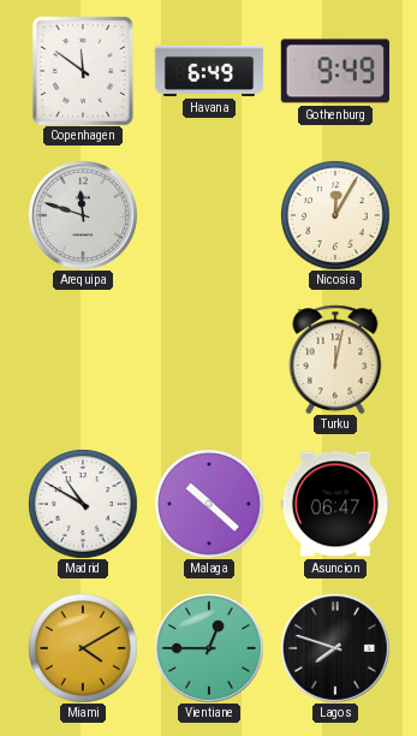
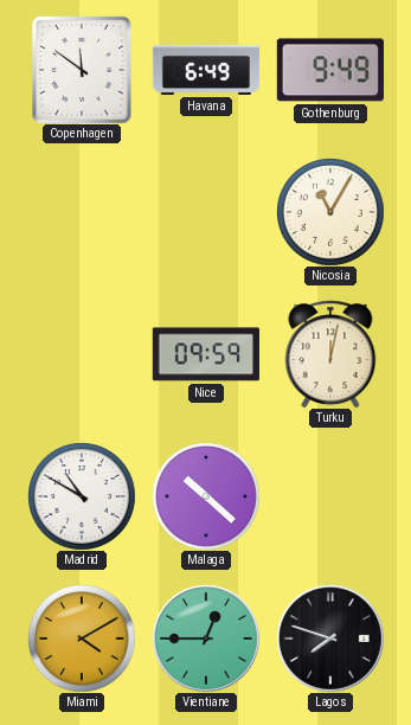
Arequipa: 11:48 -> none (83, 215)
Nicosia: 12:05 -> 11:05 (330, 212)
Nice: none -> 09:59 (206, 354)
Asuncion: 06:47 -> none (334, 504)
